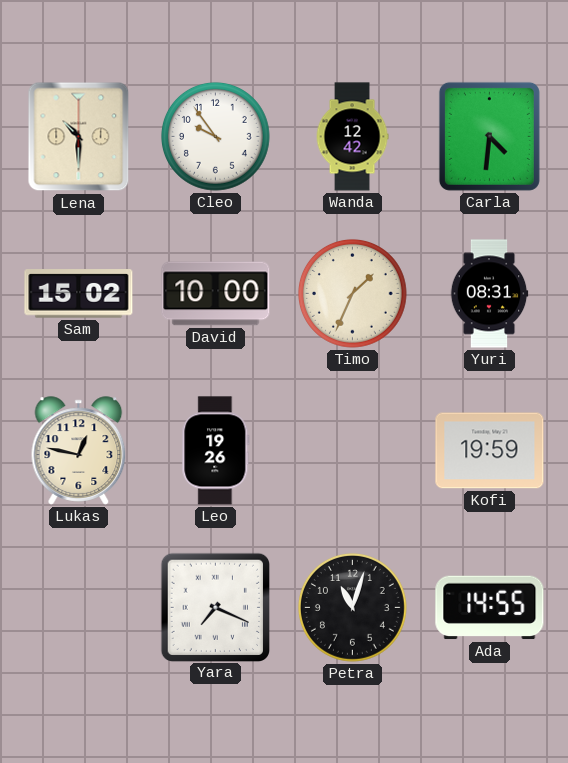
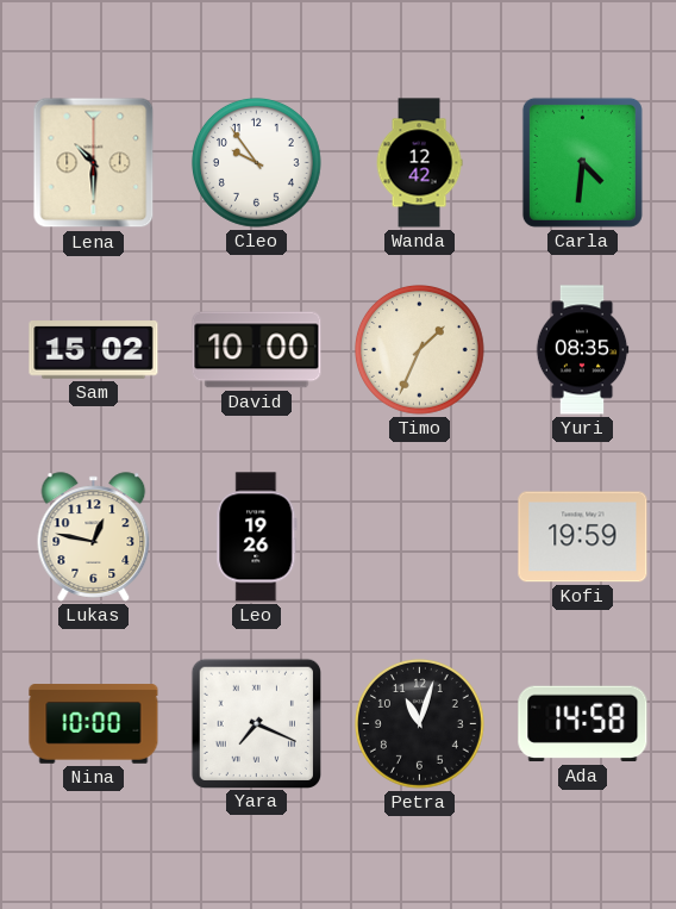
Yuri: 08:31 -> 08:35 (582, 350)
Nina: none -> 10:00 (94, 724)
Ada: 14:55 -> 14:58 (583, 724)
